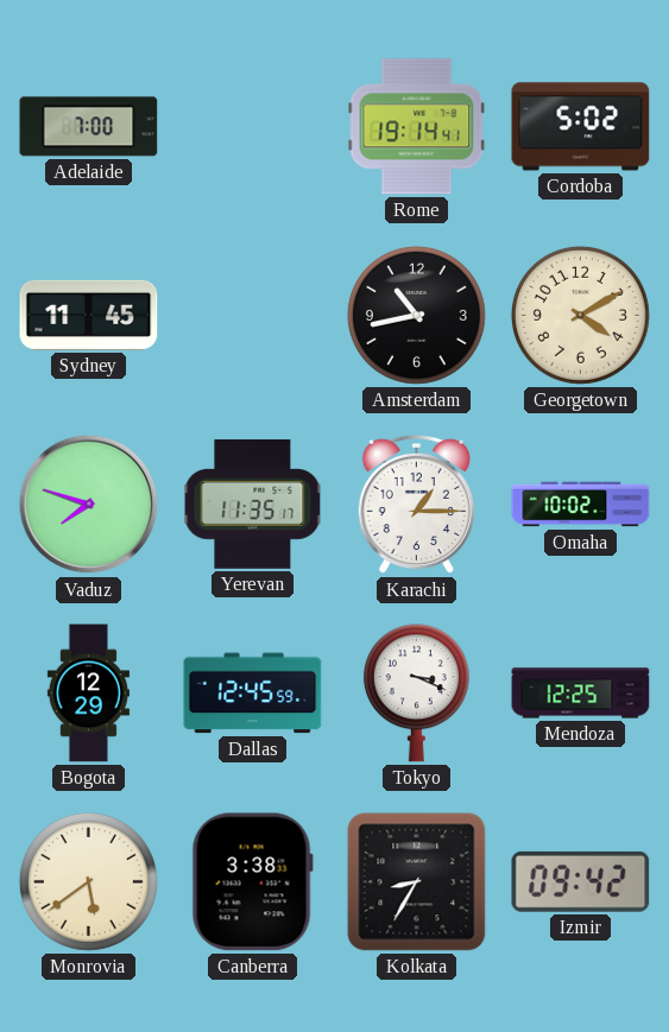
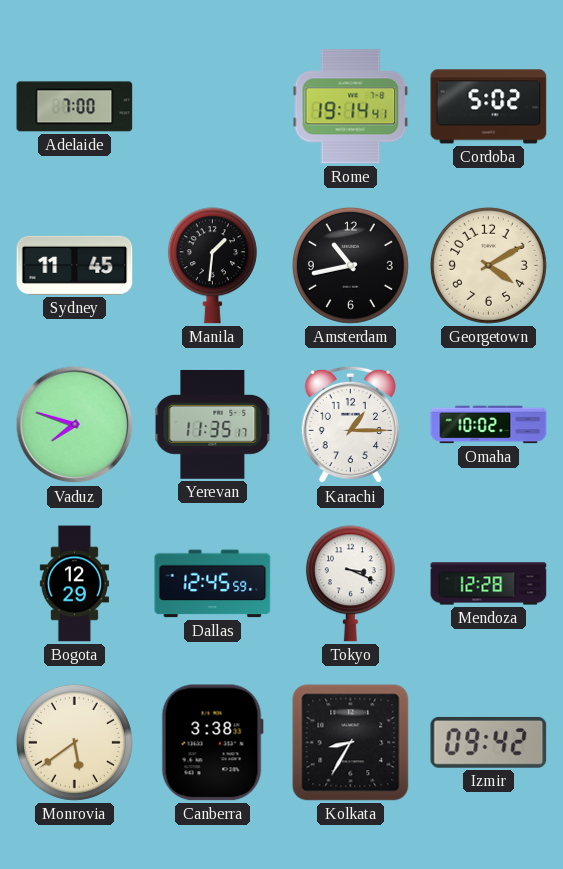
Manila: none -> 1:31 (212, 266)
Mendoza: 12:25 -> 12:28 (489, 584)
